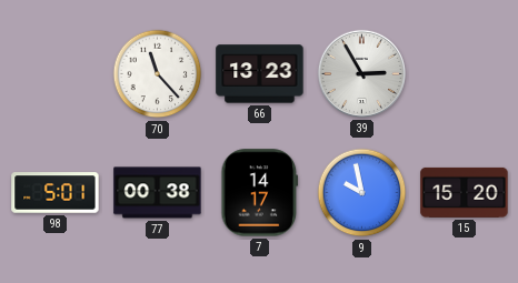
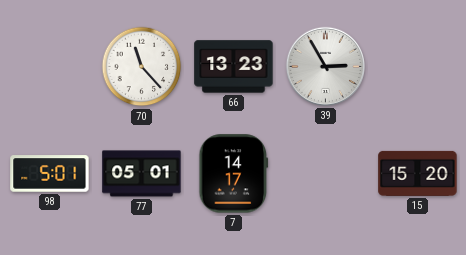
77: 00:38 -> 05:01 (142, 174)
9: 9:58 -> none (362, 193)
